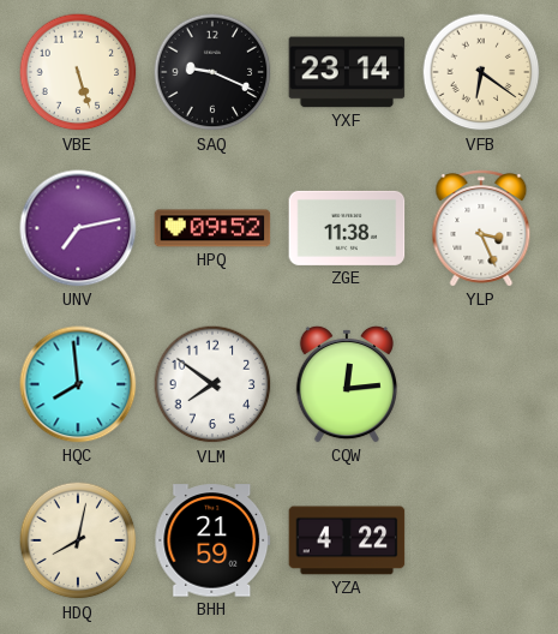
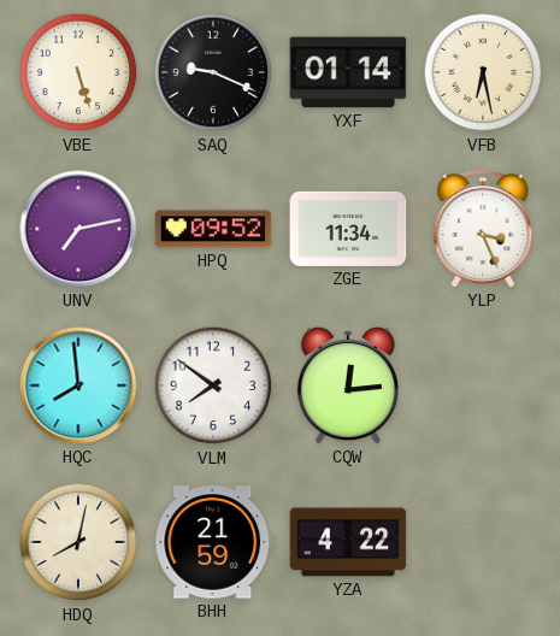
YXF: 23:14 -> 01:14 (348, 72)
VFB: 6:21 -> 6:28 (483, 72)
ZGE: 11:38 -> 11:34 (348, 229)
